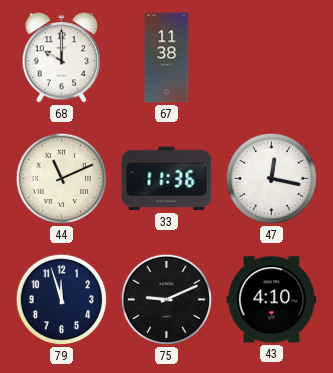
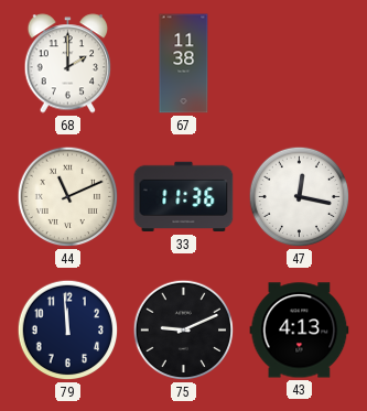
68: 10:00 -> 2:00 (68, 64)
79: 11:57 -> 11:59 (68, 331)
43: 4:10 -> 4:13 (300, 331)
